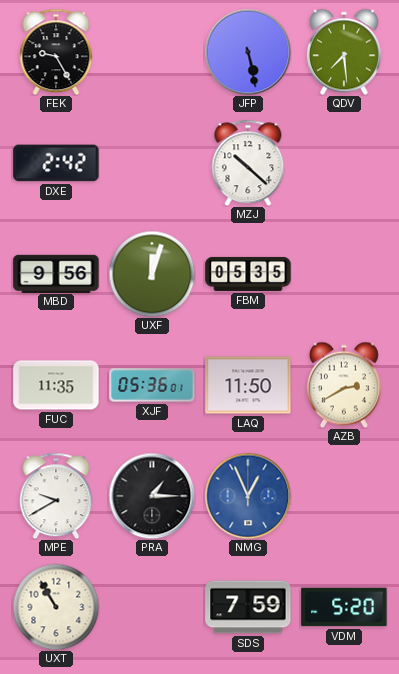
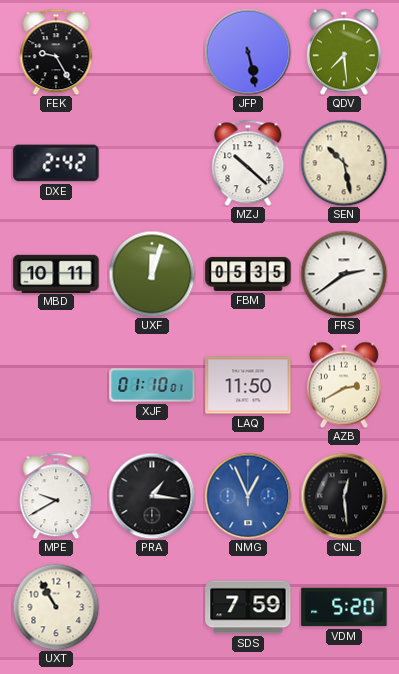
SEN: none -> 10:28 (344, 163)
MBD: 9:56 -> 10:11 (56, 273)
FRS: none -> 2:39 (344, 274)
FUC: 11:35 -> none (56, 385)
XJF: 05:36 -> 01:10 (152, 385)
PRA: 1:15 -> 1:16 (152, 496)
CNL: none -> 12:29 (344, 496)
